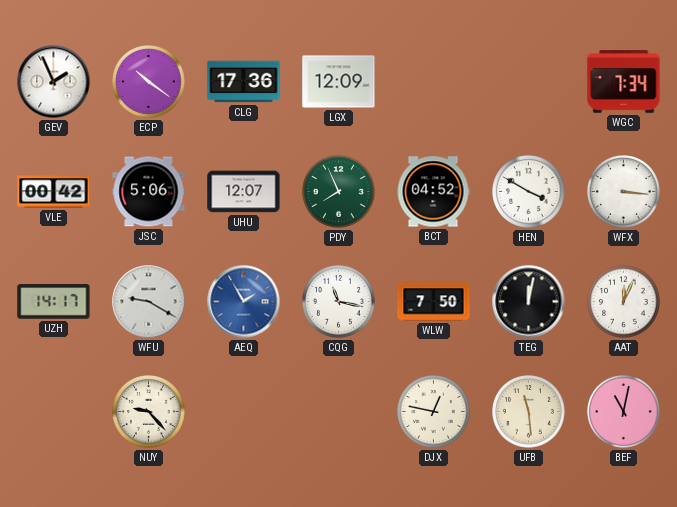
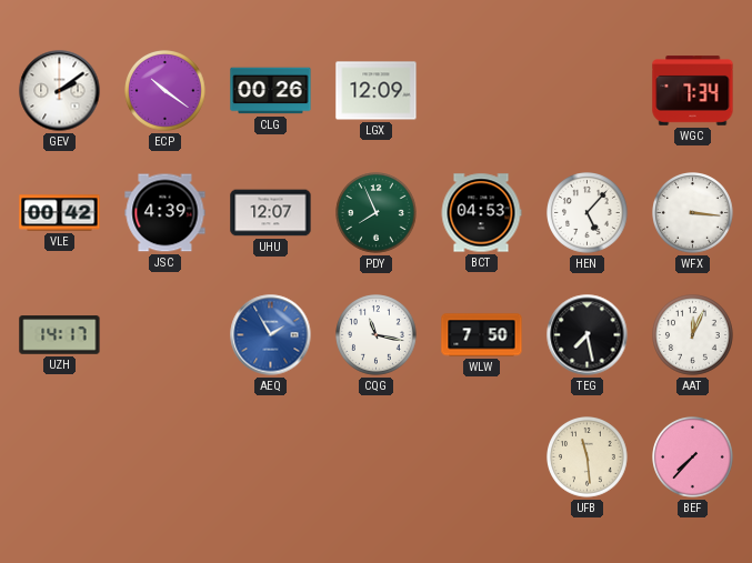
GEV: 1:56 -> 2:09 (60, 91)
CLG: 17:36 -> 00:26 (271, 91)
JSC: 5:06 -> 4:39 (166, 213)
BCT: 04:52 -> 04:53 (481, 213)
HEN: 3:50 -> 5:07 (588, 213)
WFU: 9:20 -> none (149, 302)
TEG: 12:02 -> 7:28 (588, 335)
NUY: 9:23 -> none (149, 412)
DJX: 12:47 -> none (434, 412)
BEF: 11:02 -> 7:37 (693, 458)
